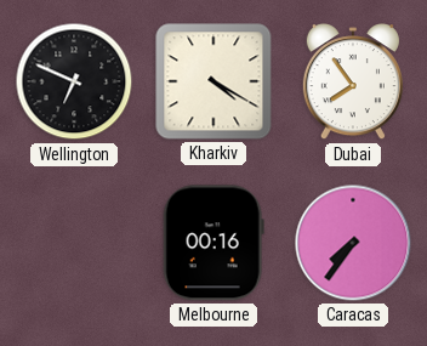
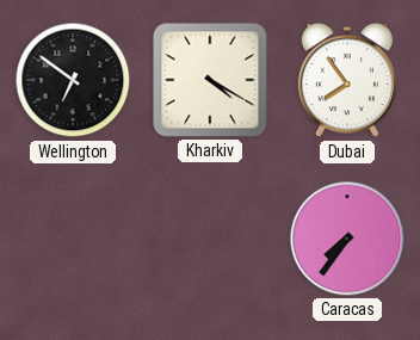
Wellington: 6:49 -> 6:51 (73, 80)
Melbourne: 00:16 -> none (213, 243)
